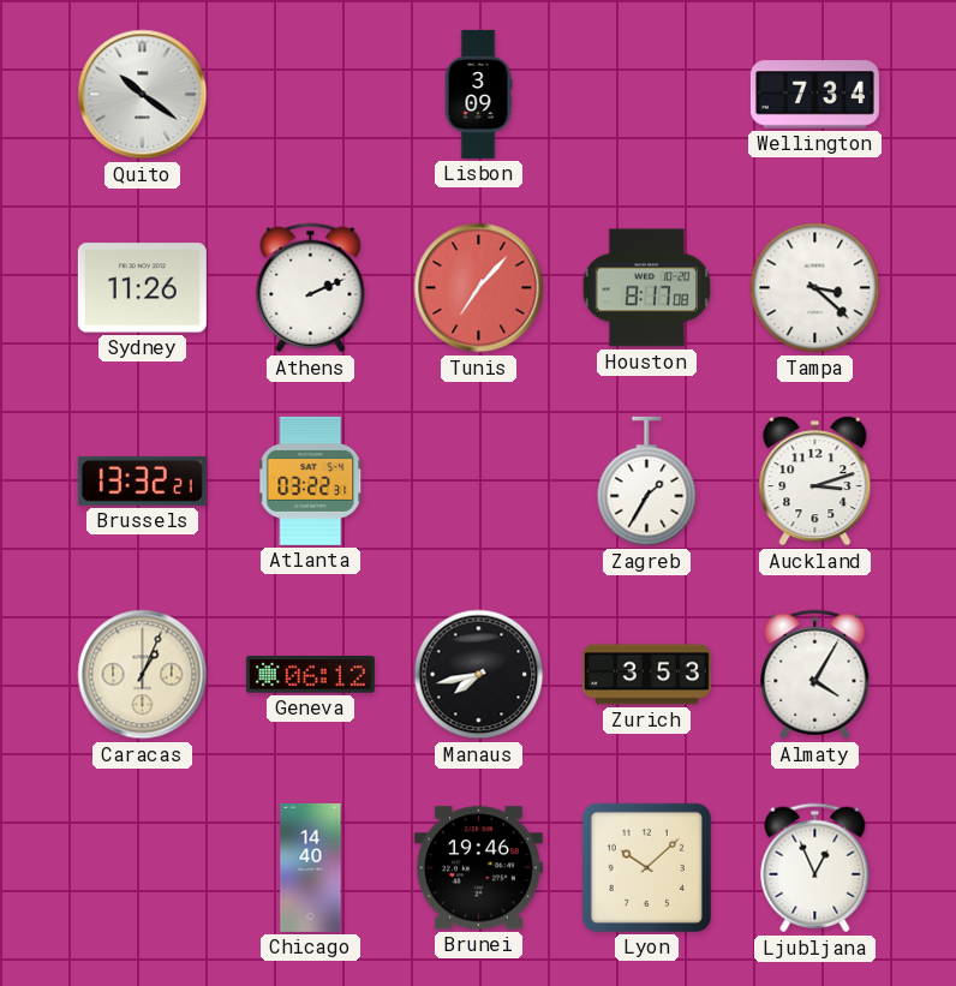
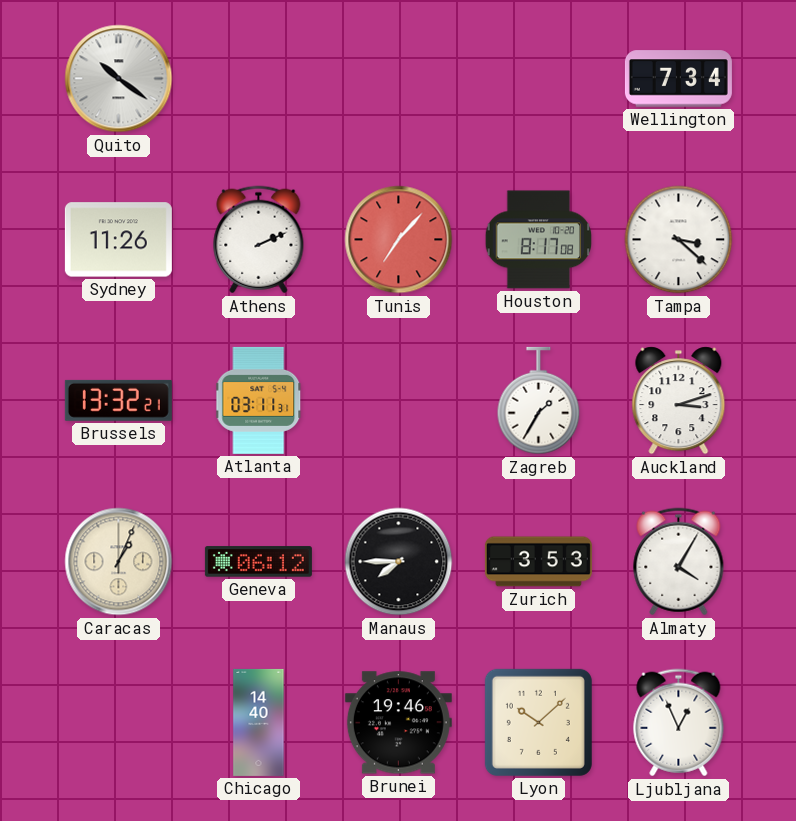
Lisbon: 3:09 -> none (478, 94)
Atlanta: 03:22 -> 03:11 (259, 400)
Manaus: 7:43 -> 7:45 (399, 562)
